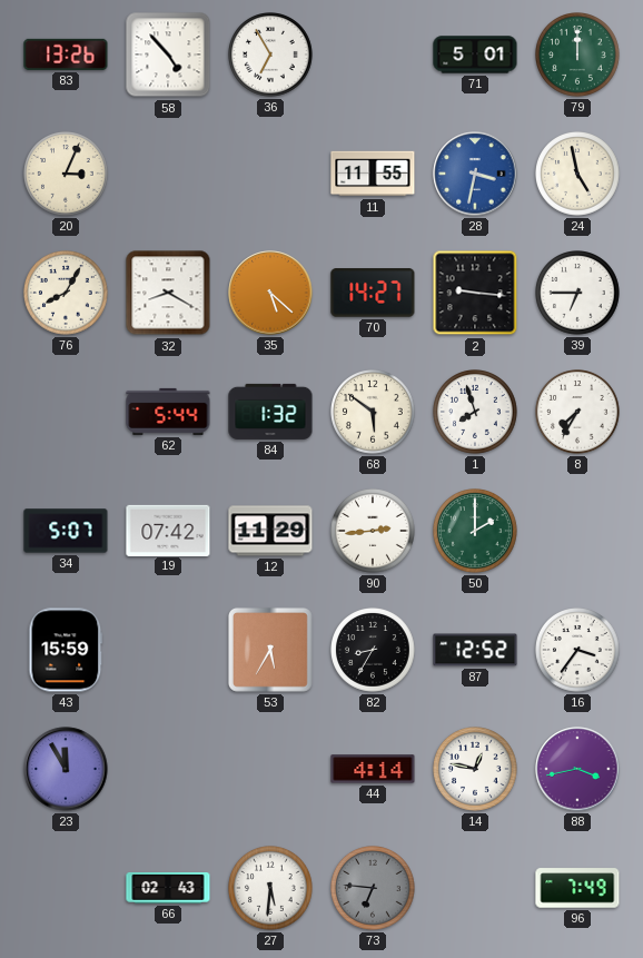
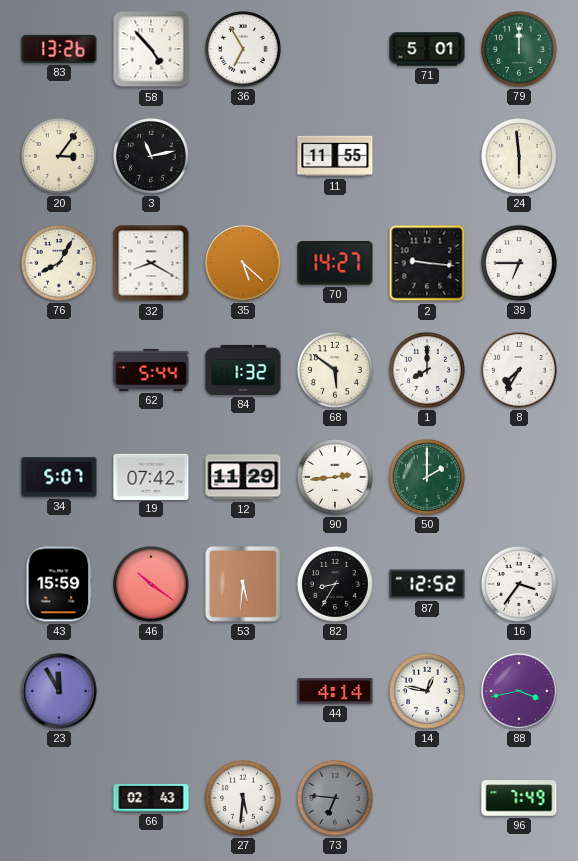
20: 3:04 -> 3:06 (60, 157)
3: none -> 11:13 (152, 157)
28: 3:32 -> none (475, 174)
24: 4:58 -> 5:59 (520, 157)
1: 7:57 -> 8:00 (428, 371)
46: none -> 10:21 (152, 585)
53: 5:35 -> 5:31 (243, 584)
